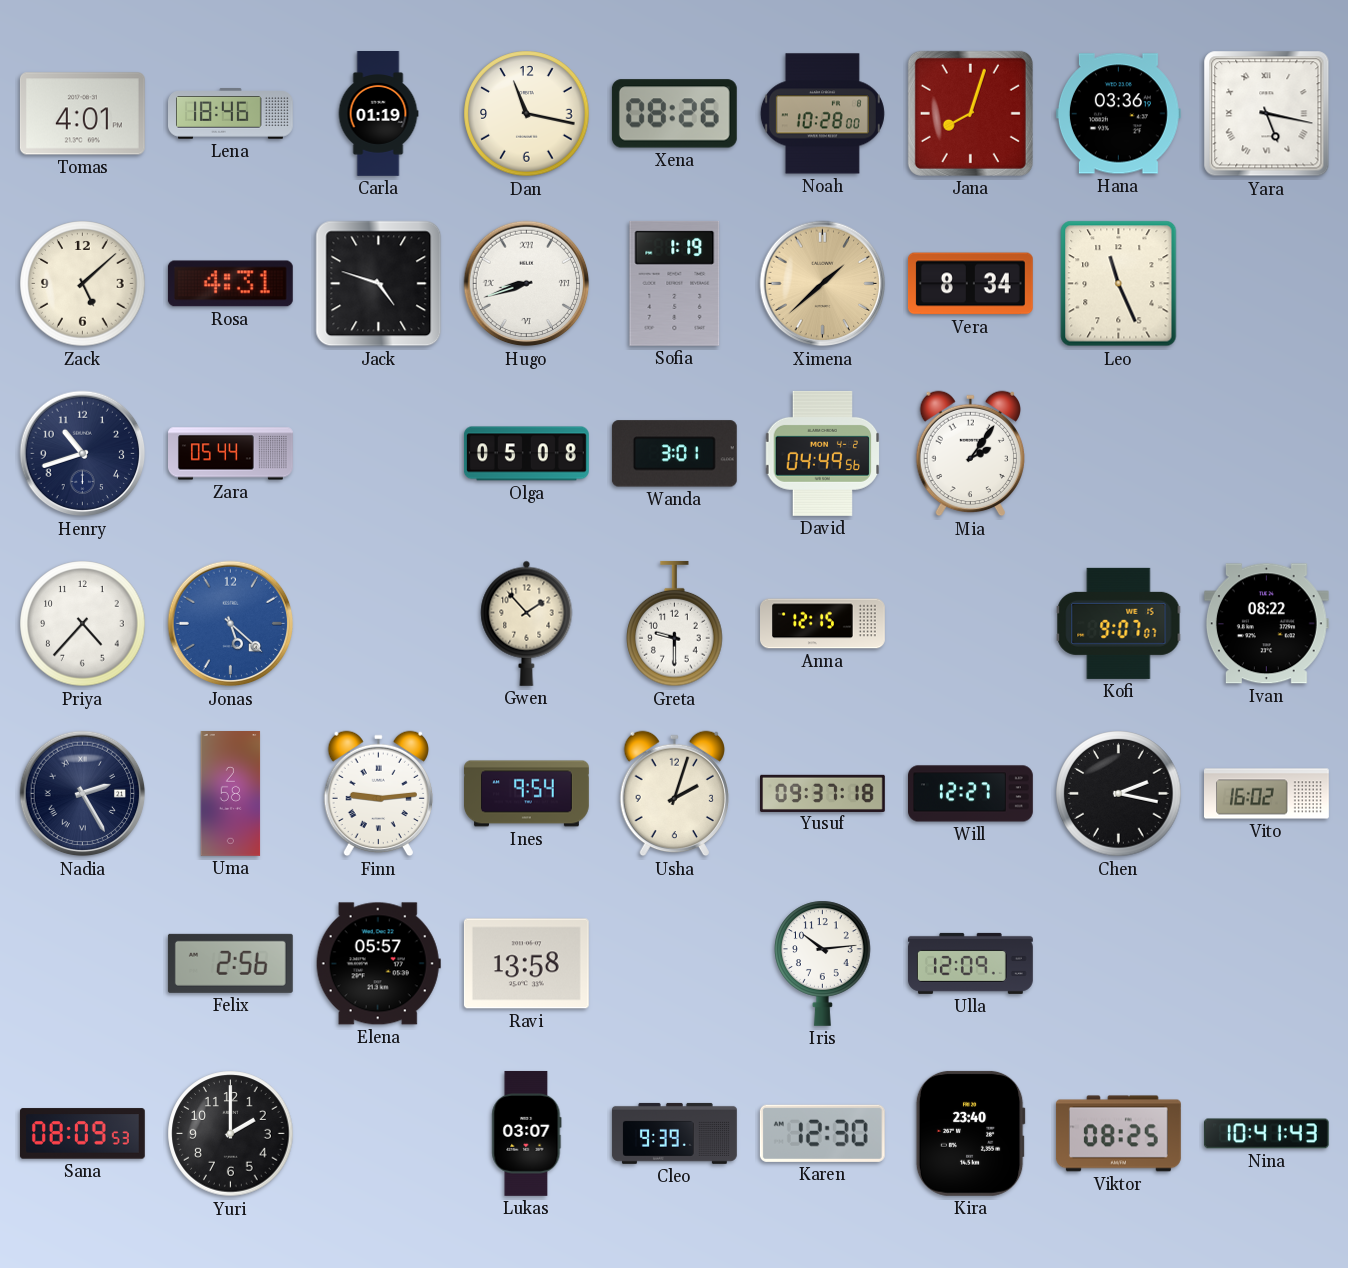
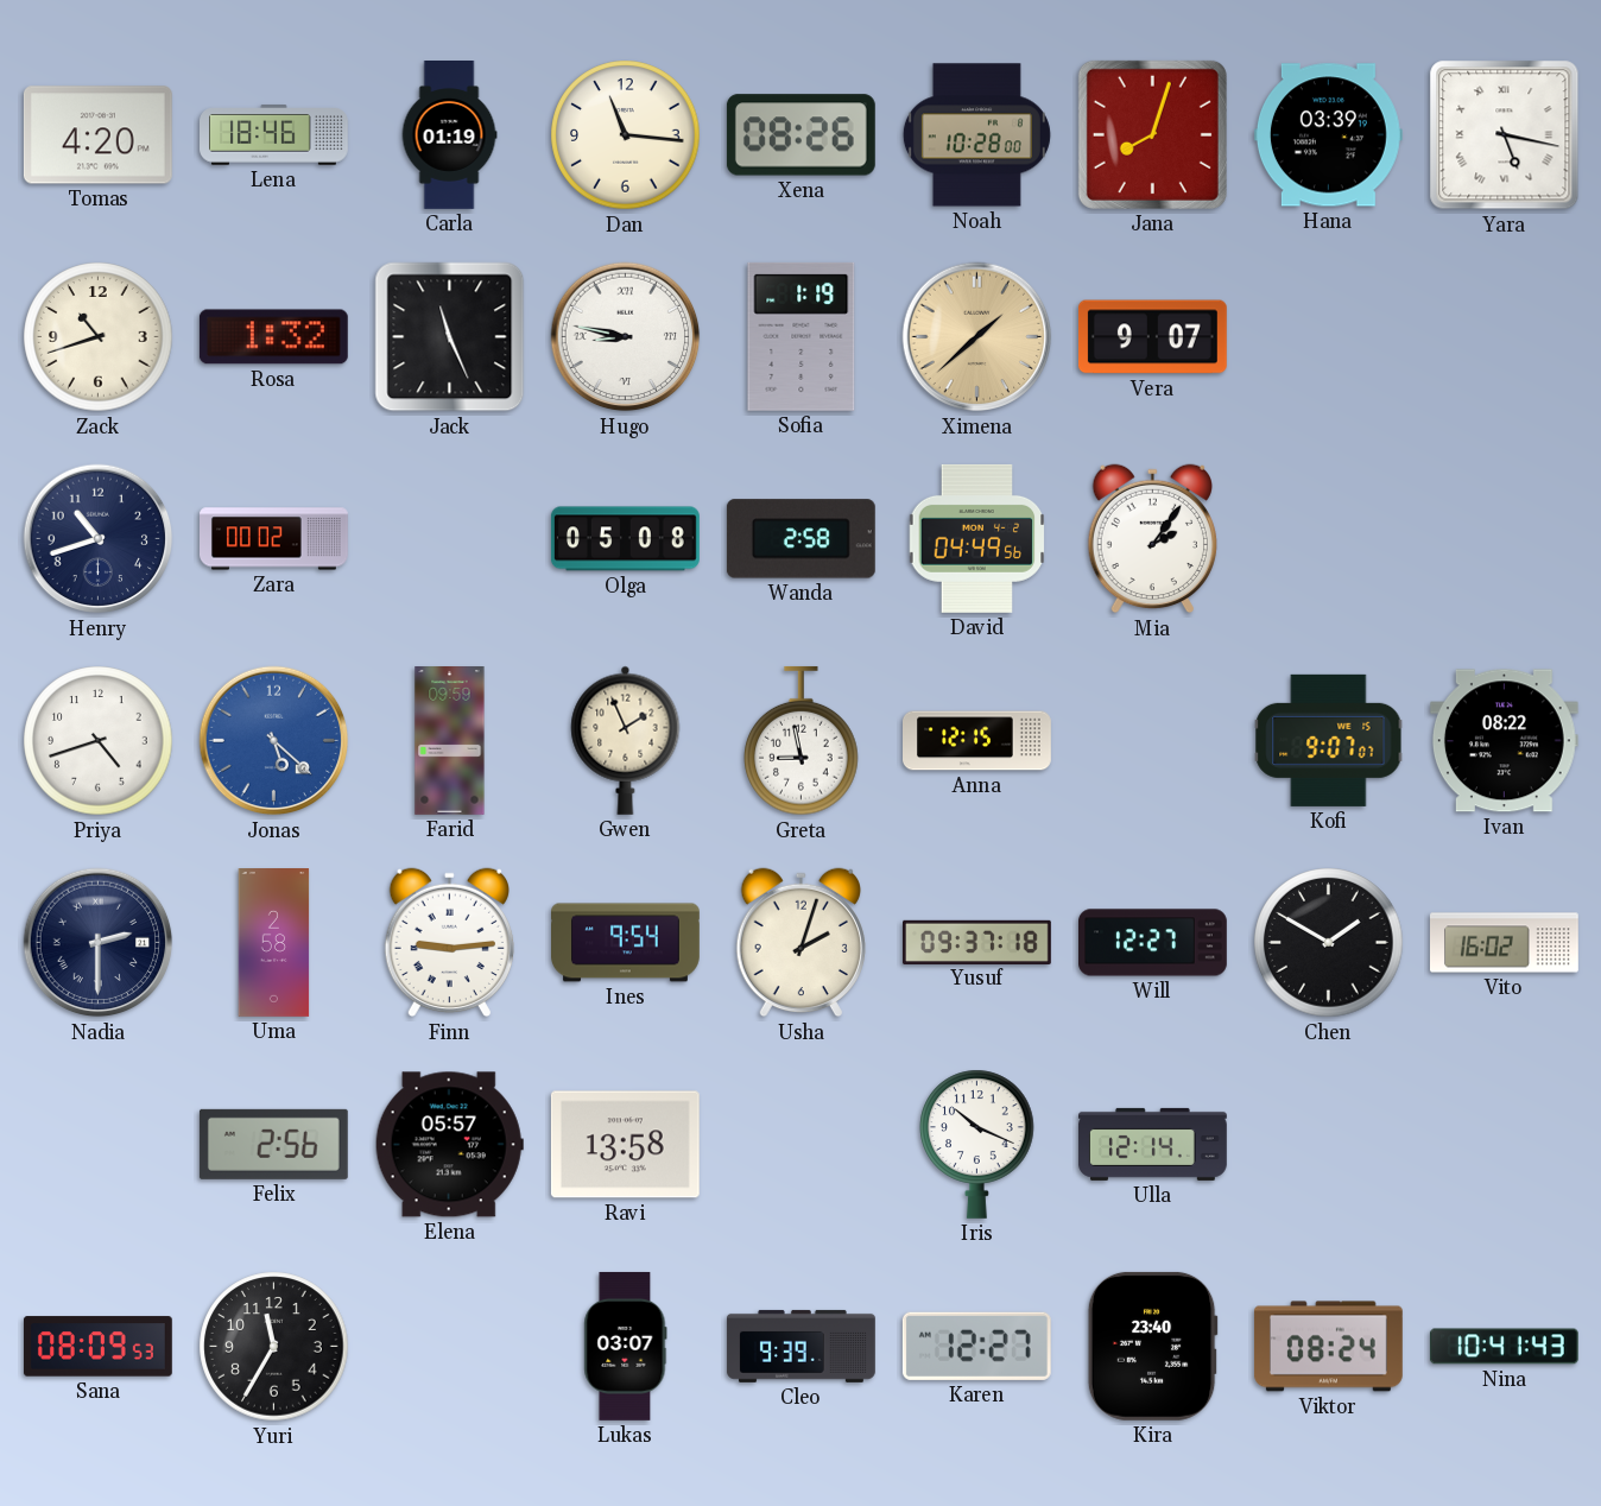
Tomas: 4:01 -> 4:20 (97, 135)
Dan: 11:17 -> 11:16 (626, 135)
Hana: 03:36 -> 03:39 (1328, 135)
Zack: 5:08 -> 10:42 (99, 337)
Rosa: 4:31 -> 1:32 (273, 337)
Jack: 4:48 -> 11:26 (450, 337)
Hugo: 8:42 -> 8:47 (626, 337)
Vera: 8:34 -> 9:07 (1152, 337)
Leo: 11:26 -> none (1119, 284)
Zara: 05:44 -> 00:02 (274, 539)
Wanda: 3:01 -> 2:58 (800, 539)
Priya: 4:37 -> 4:42 (99, 741)
Farid: none -> 09:59 (450, 741)
Gwen: 1:53 -> 1:56 (626, 740)
Greta: 9:30 -> 8:58 (802, 741)
Nadia: 2:25 -> 2:30 (99, 943)
Chen: 2:17 -> 1:50 (1329, 943)
Iris: 10:14 -> 10:19 (977, 1144)
Ulla: 12:09 -> 12:14 (1152, 1144)
Yuri: 2:00 -> 11:35 (274, 1347)
Karen: 12:30 -> 12:27 (976, 1346)
Viktor: 08:25 -> 08:24 (1328, 1347)
